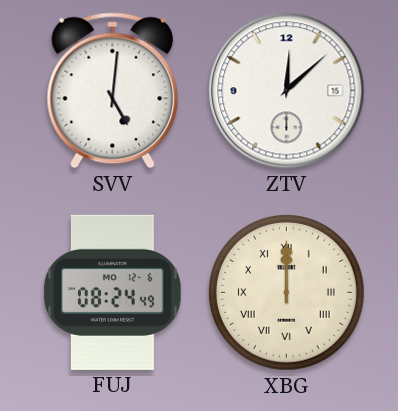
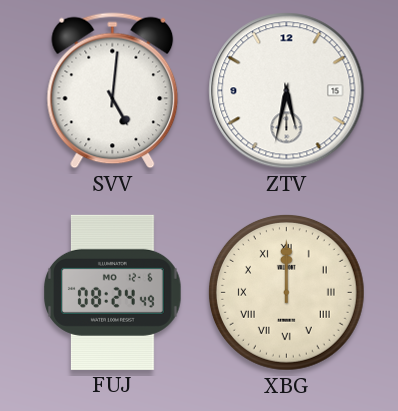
ZTV: 12:08 -> 5:32 (287, 91)
